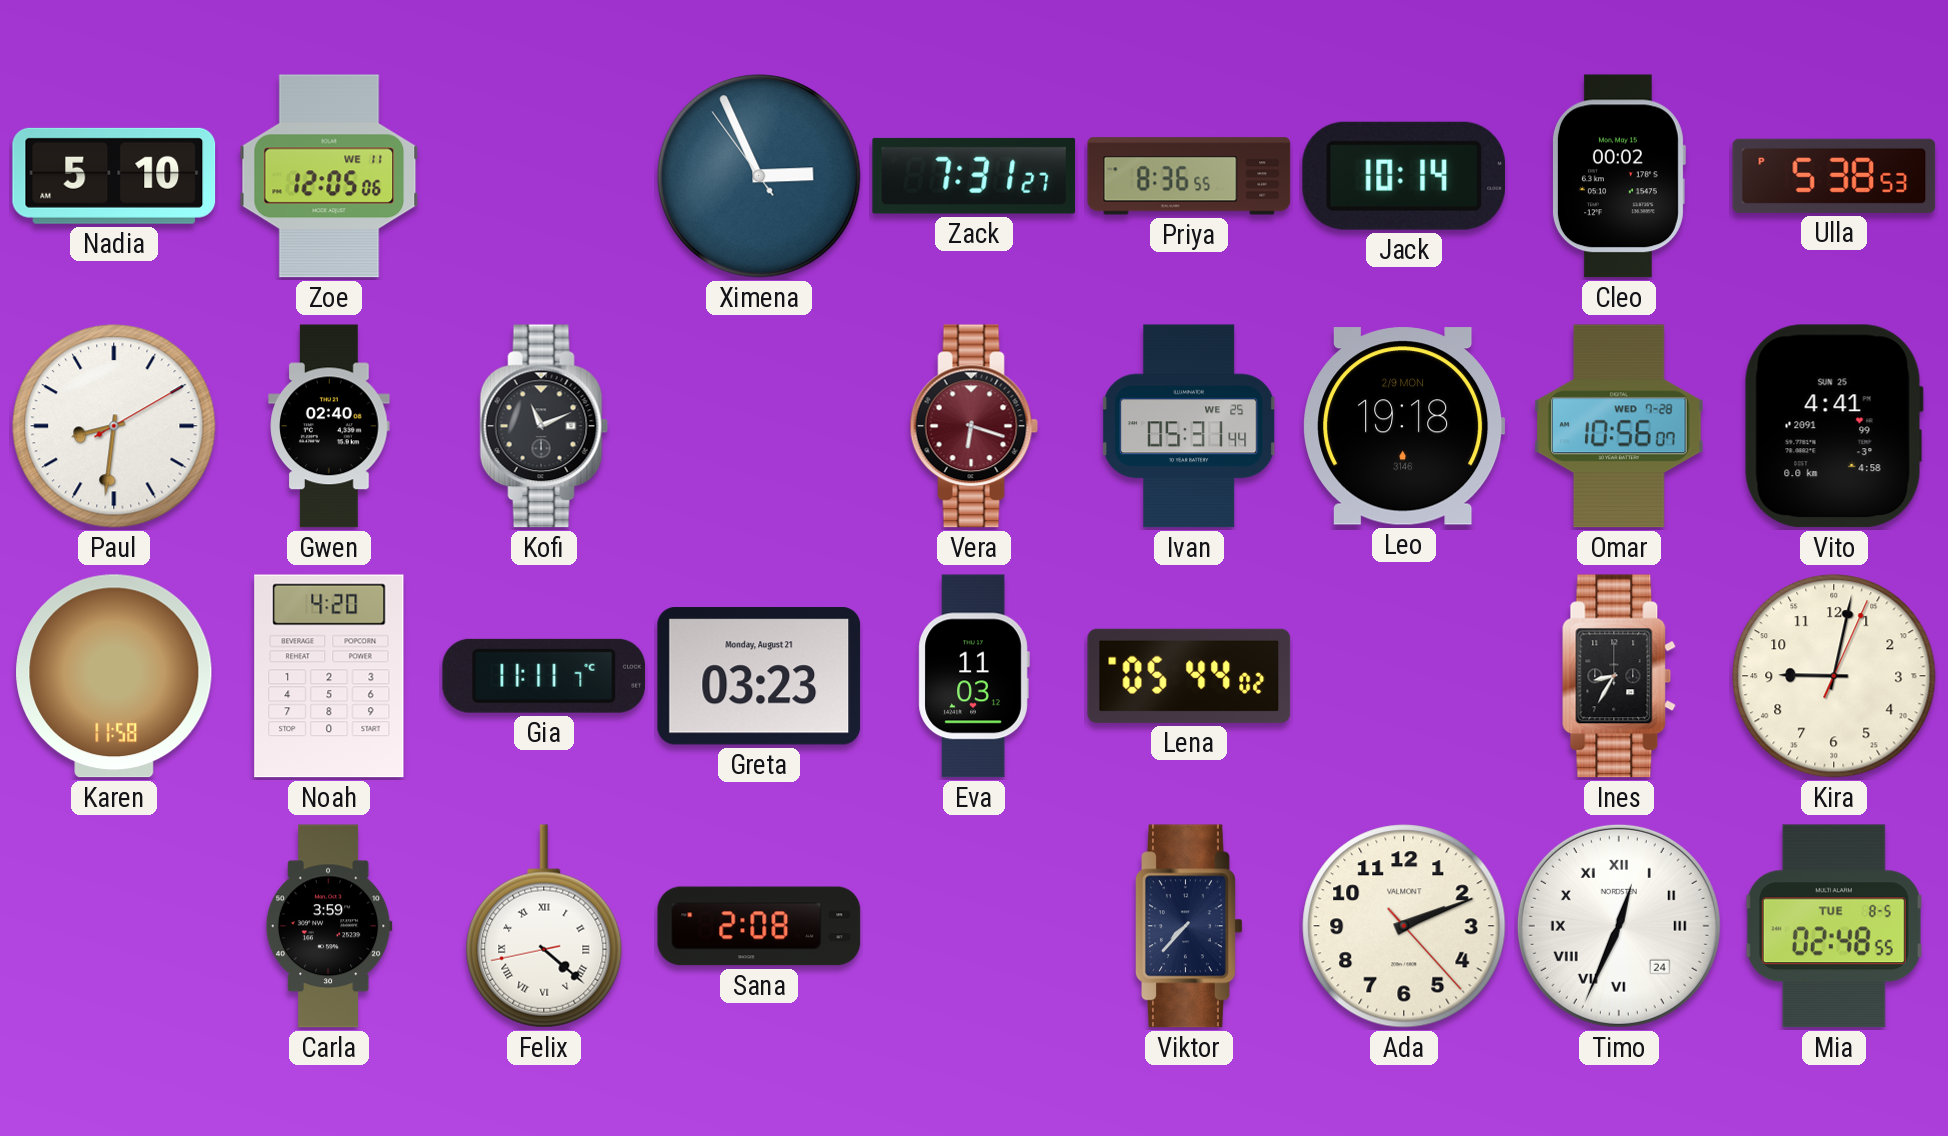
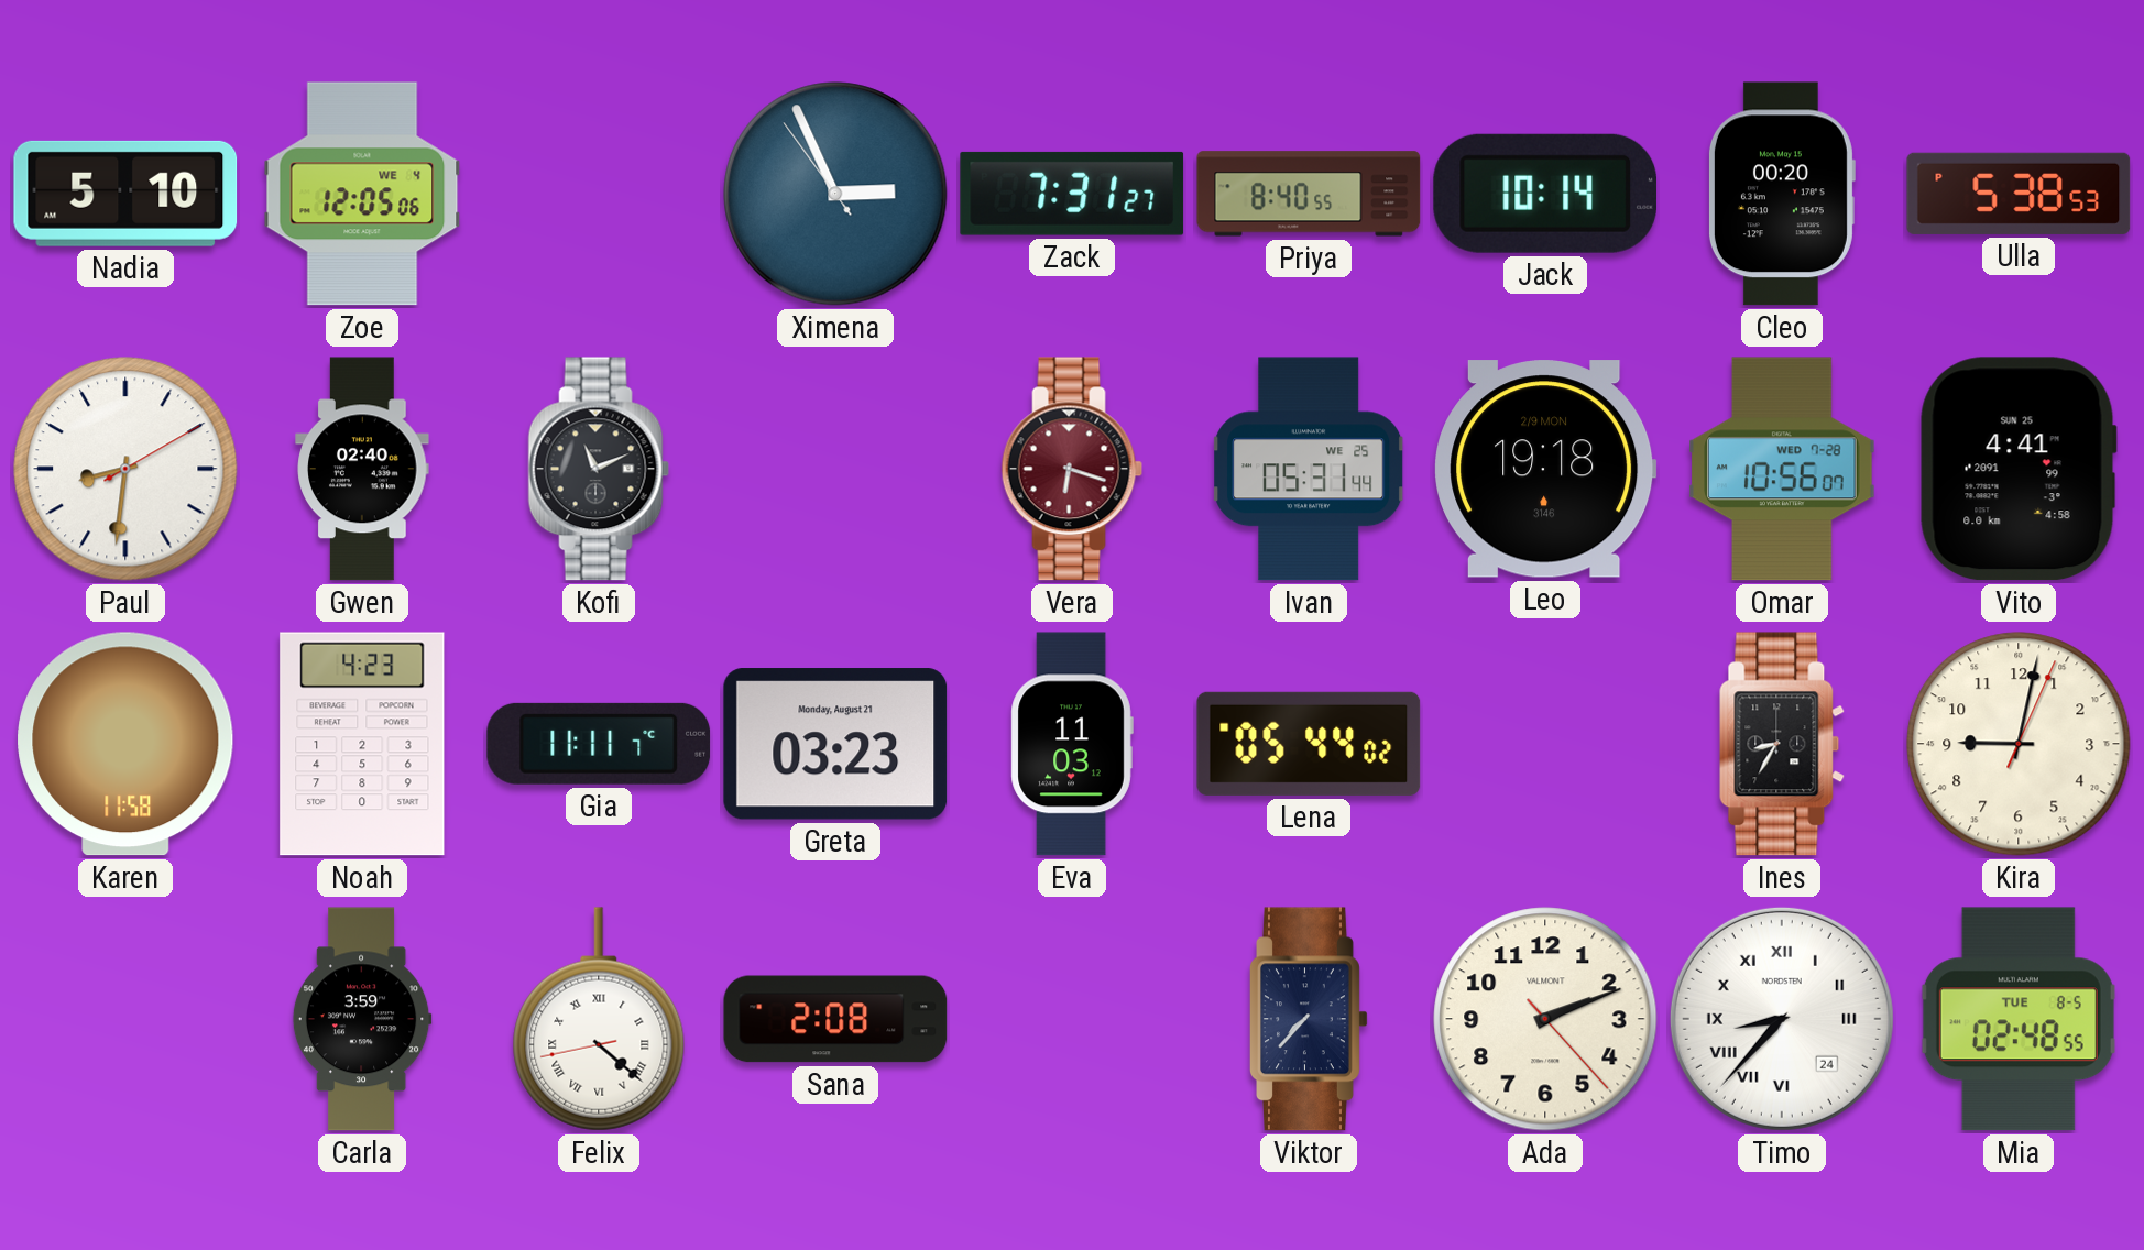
Zoe date: WE 11 -> WE 4 (362, 194)
Priya: 8:36 -> 8:40 (1309, 194)
Cleo: 00:02 -> 00:20 (1781, 194)
Noah: 4:20 -> 4:23 (362, 744)
Timo: 12:34 -> 8:37 (1782, 1019)
